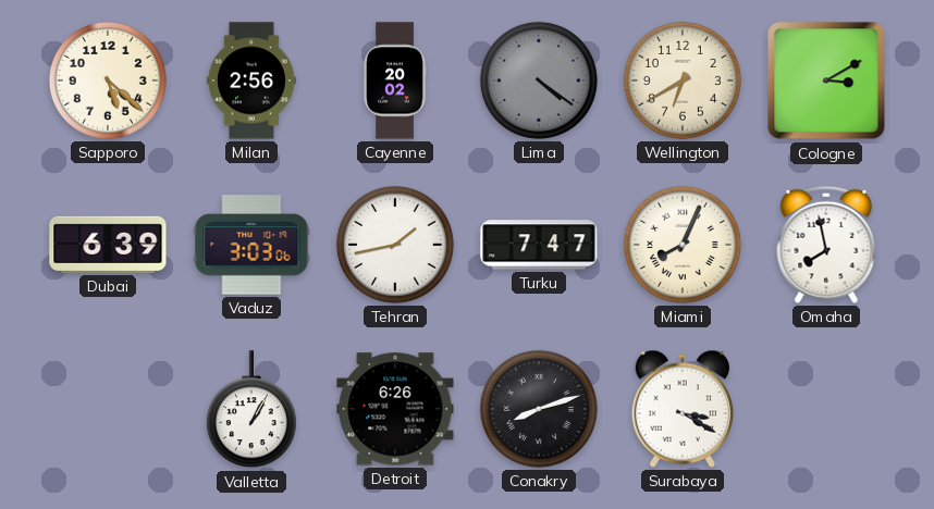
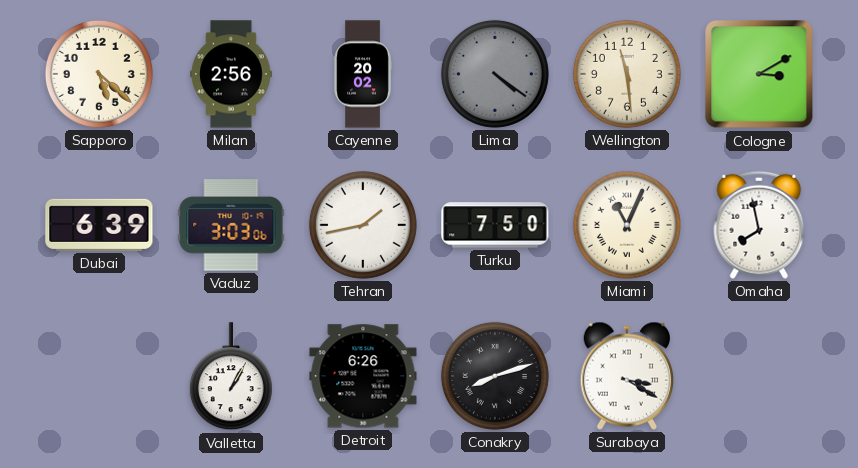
Wellington: 6:40 -> 11:29 (627, 74)
Turku: 7:47 -> 7:50 (495, 225)
Miami: 8:04 -> 11:04 (627, 225)
